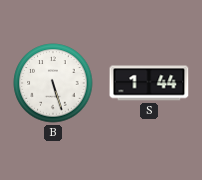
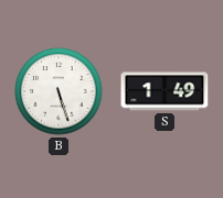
S: 1:44 -> 1:49 (164, 91)
